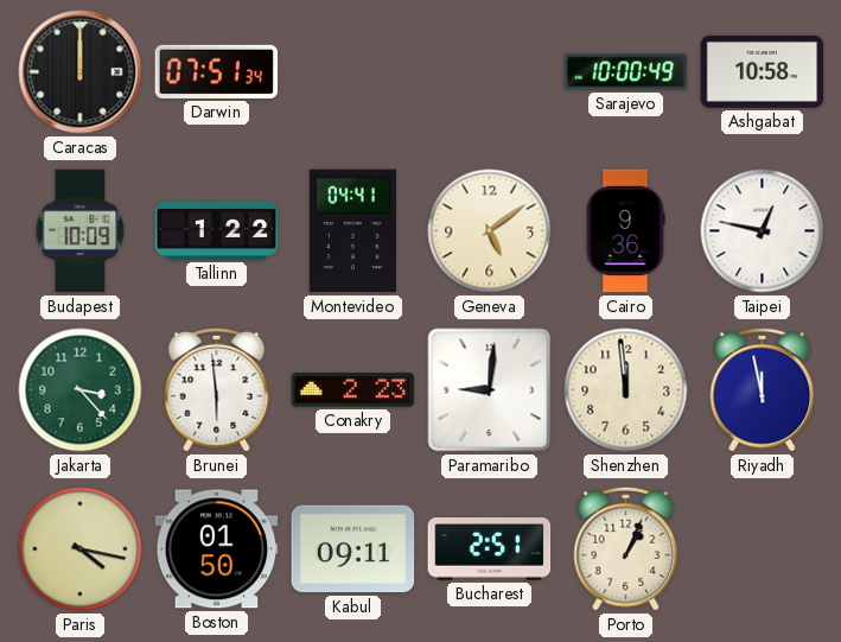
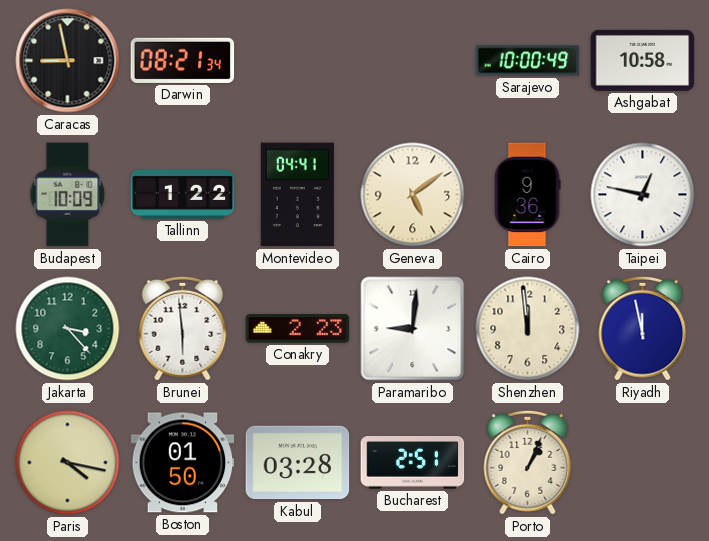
Caracas: 12:00 -> 8:58 (68, 61)
Darwin: 07:51 -> 08:21 (183, 60)
Kabul: 09:11 -> 03:28 (298, 463)
